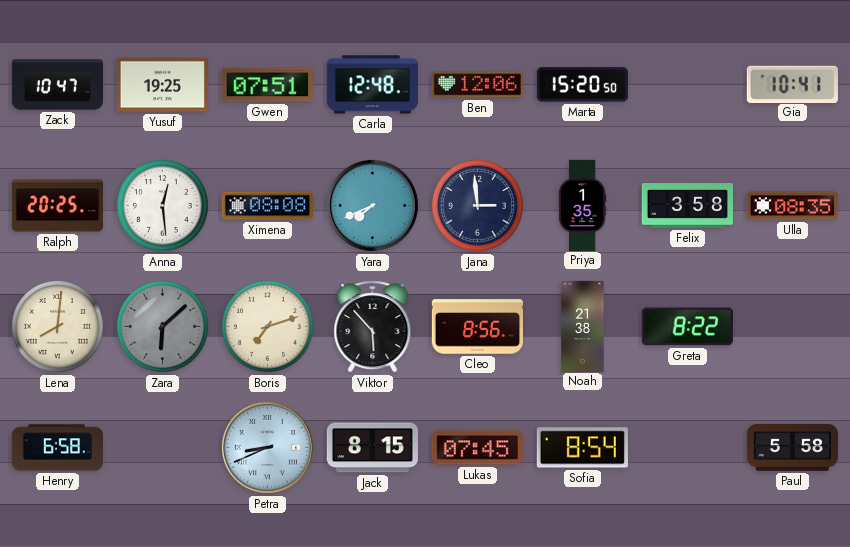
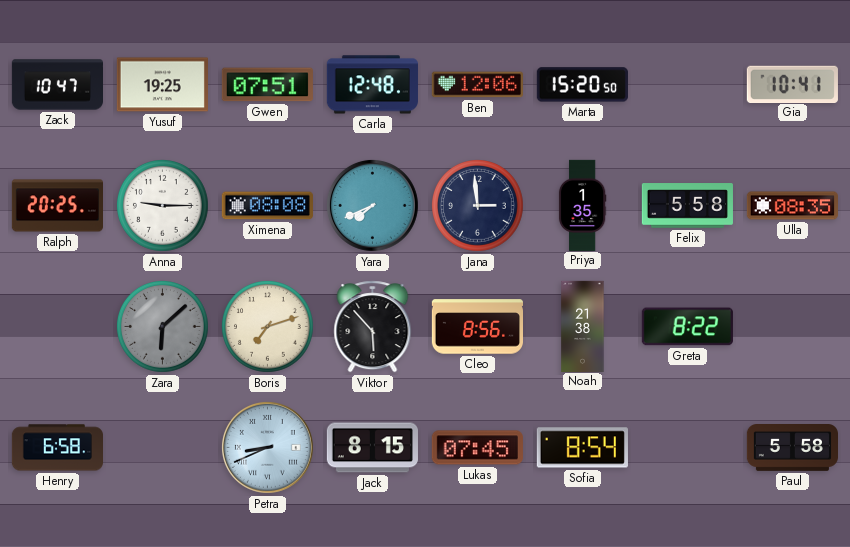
Anna: 12:29 -> 9:15 (163, 206)
Felix: 3:58 -> 5:58 (687, 206)
Lena: 8:01 -> none (58, 327)
